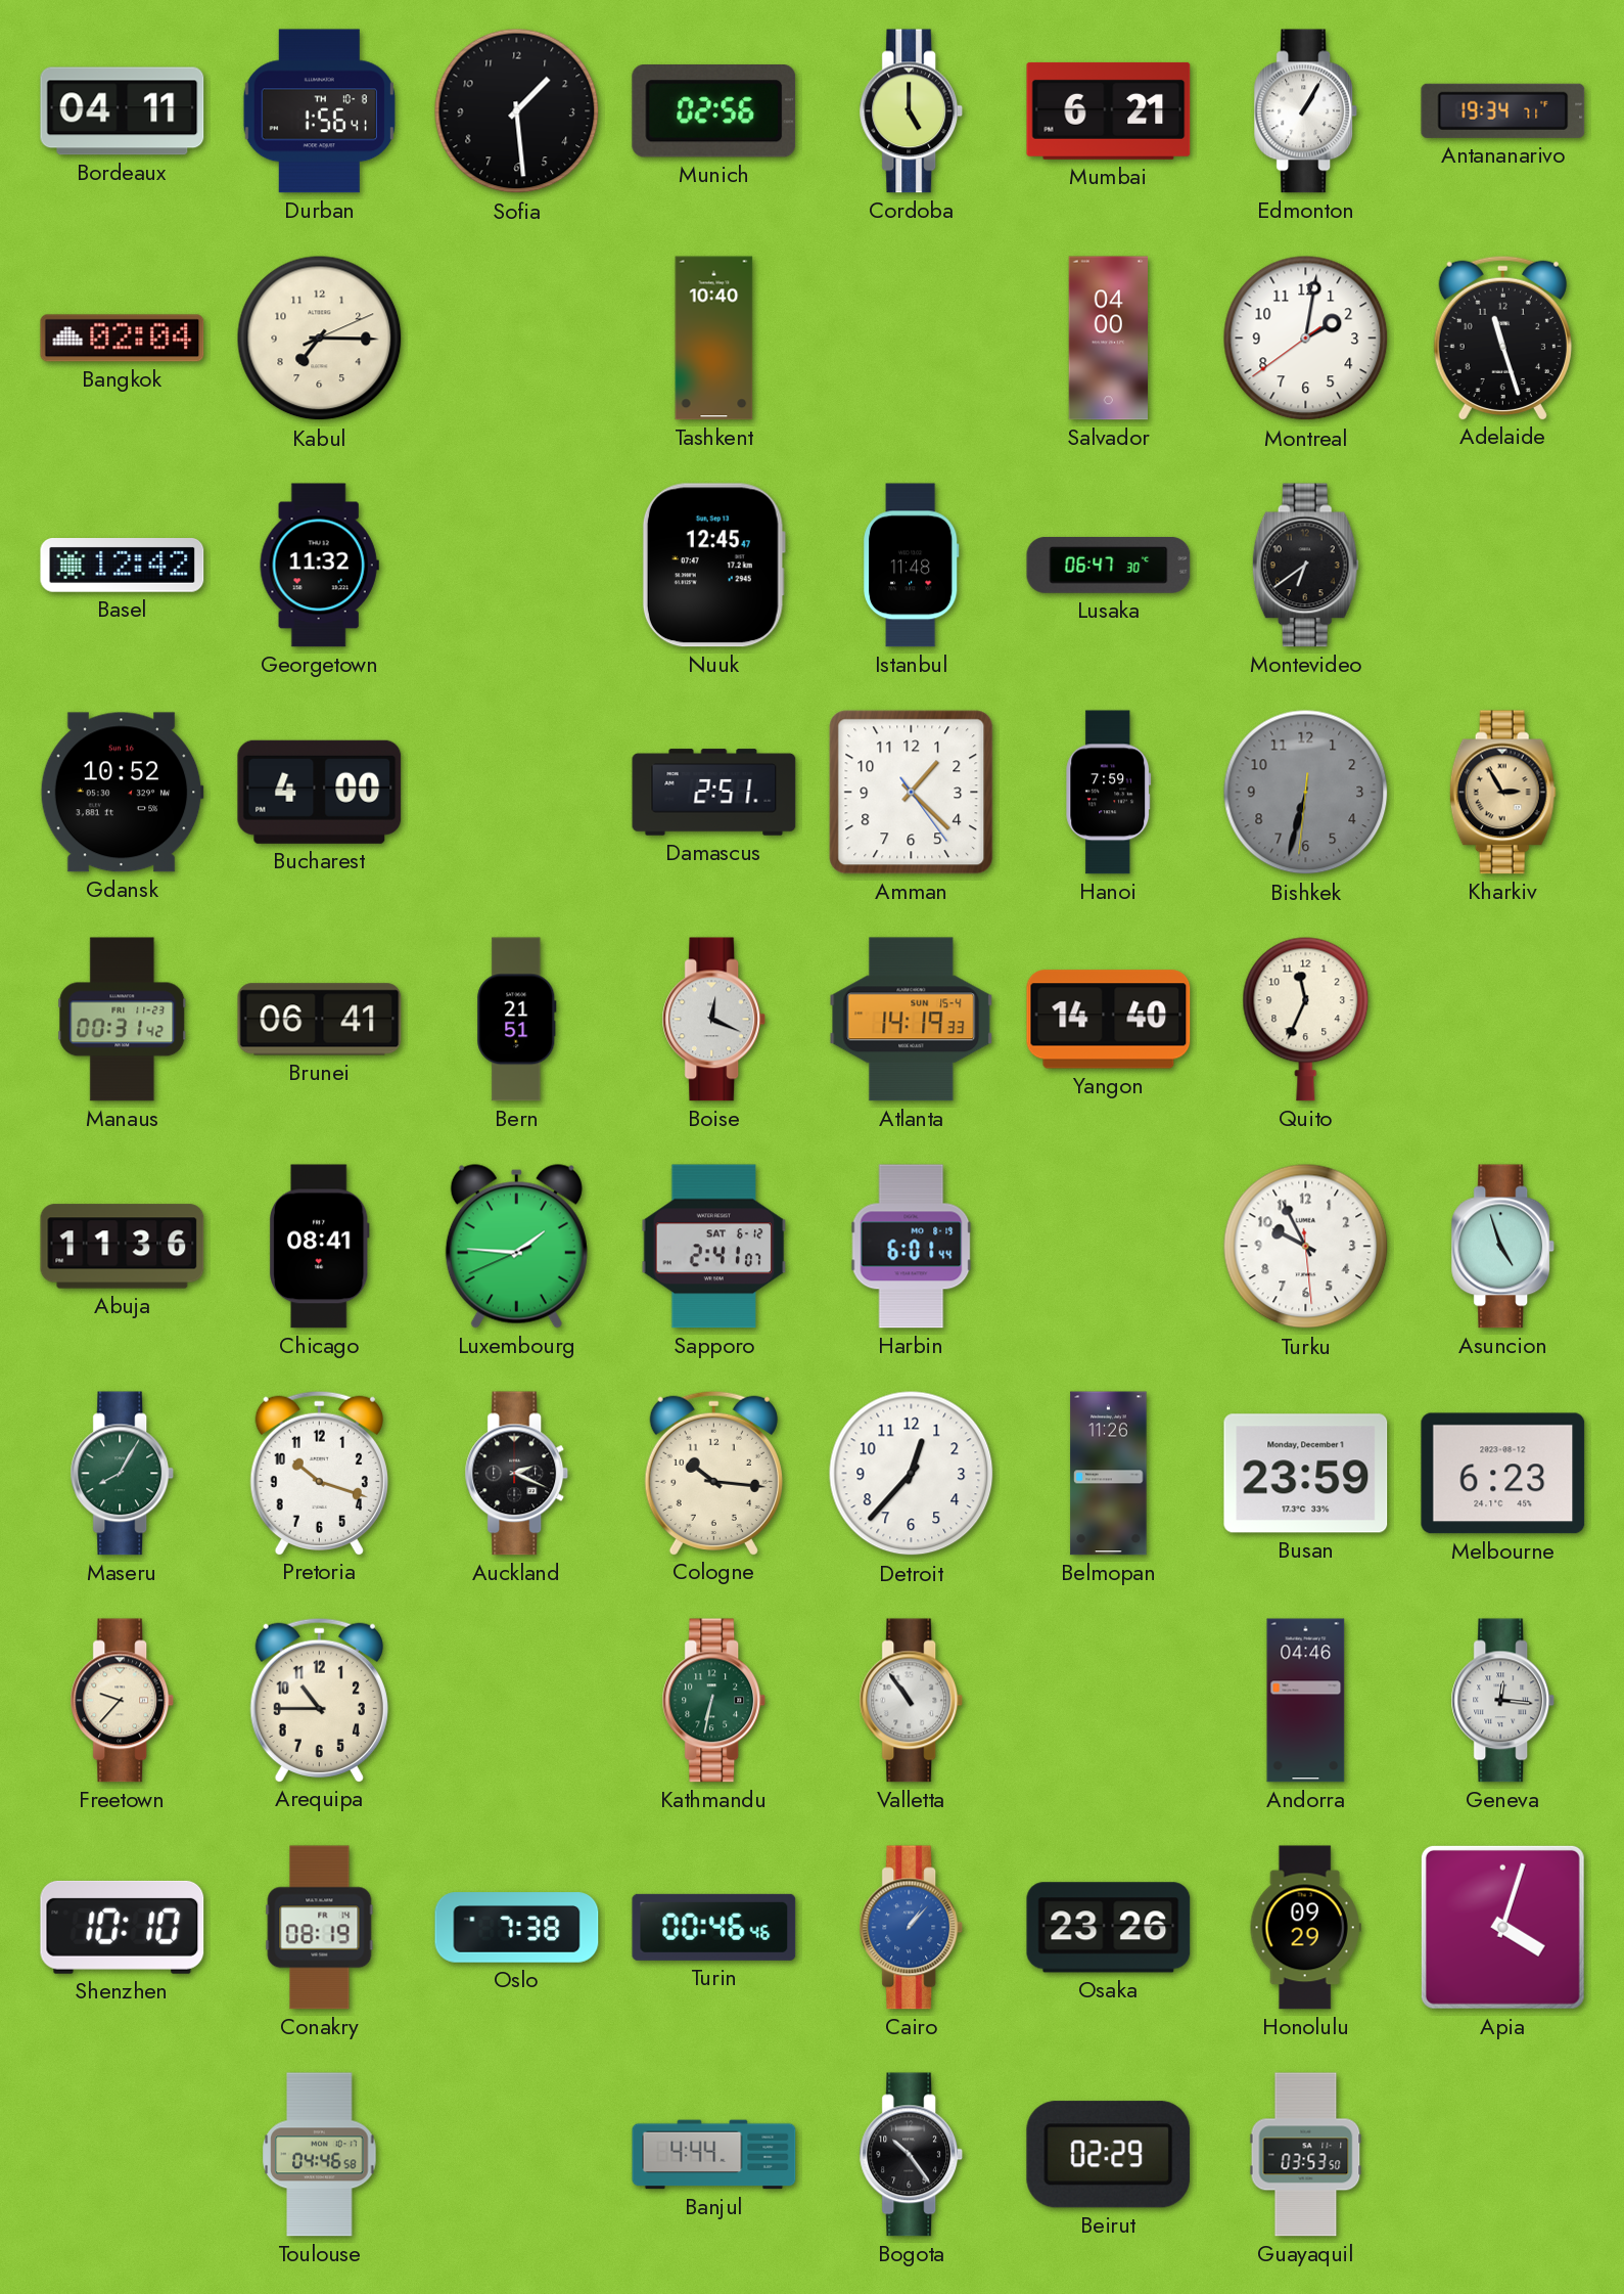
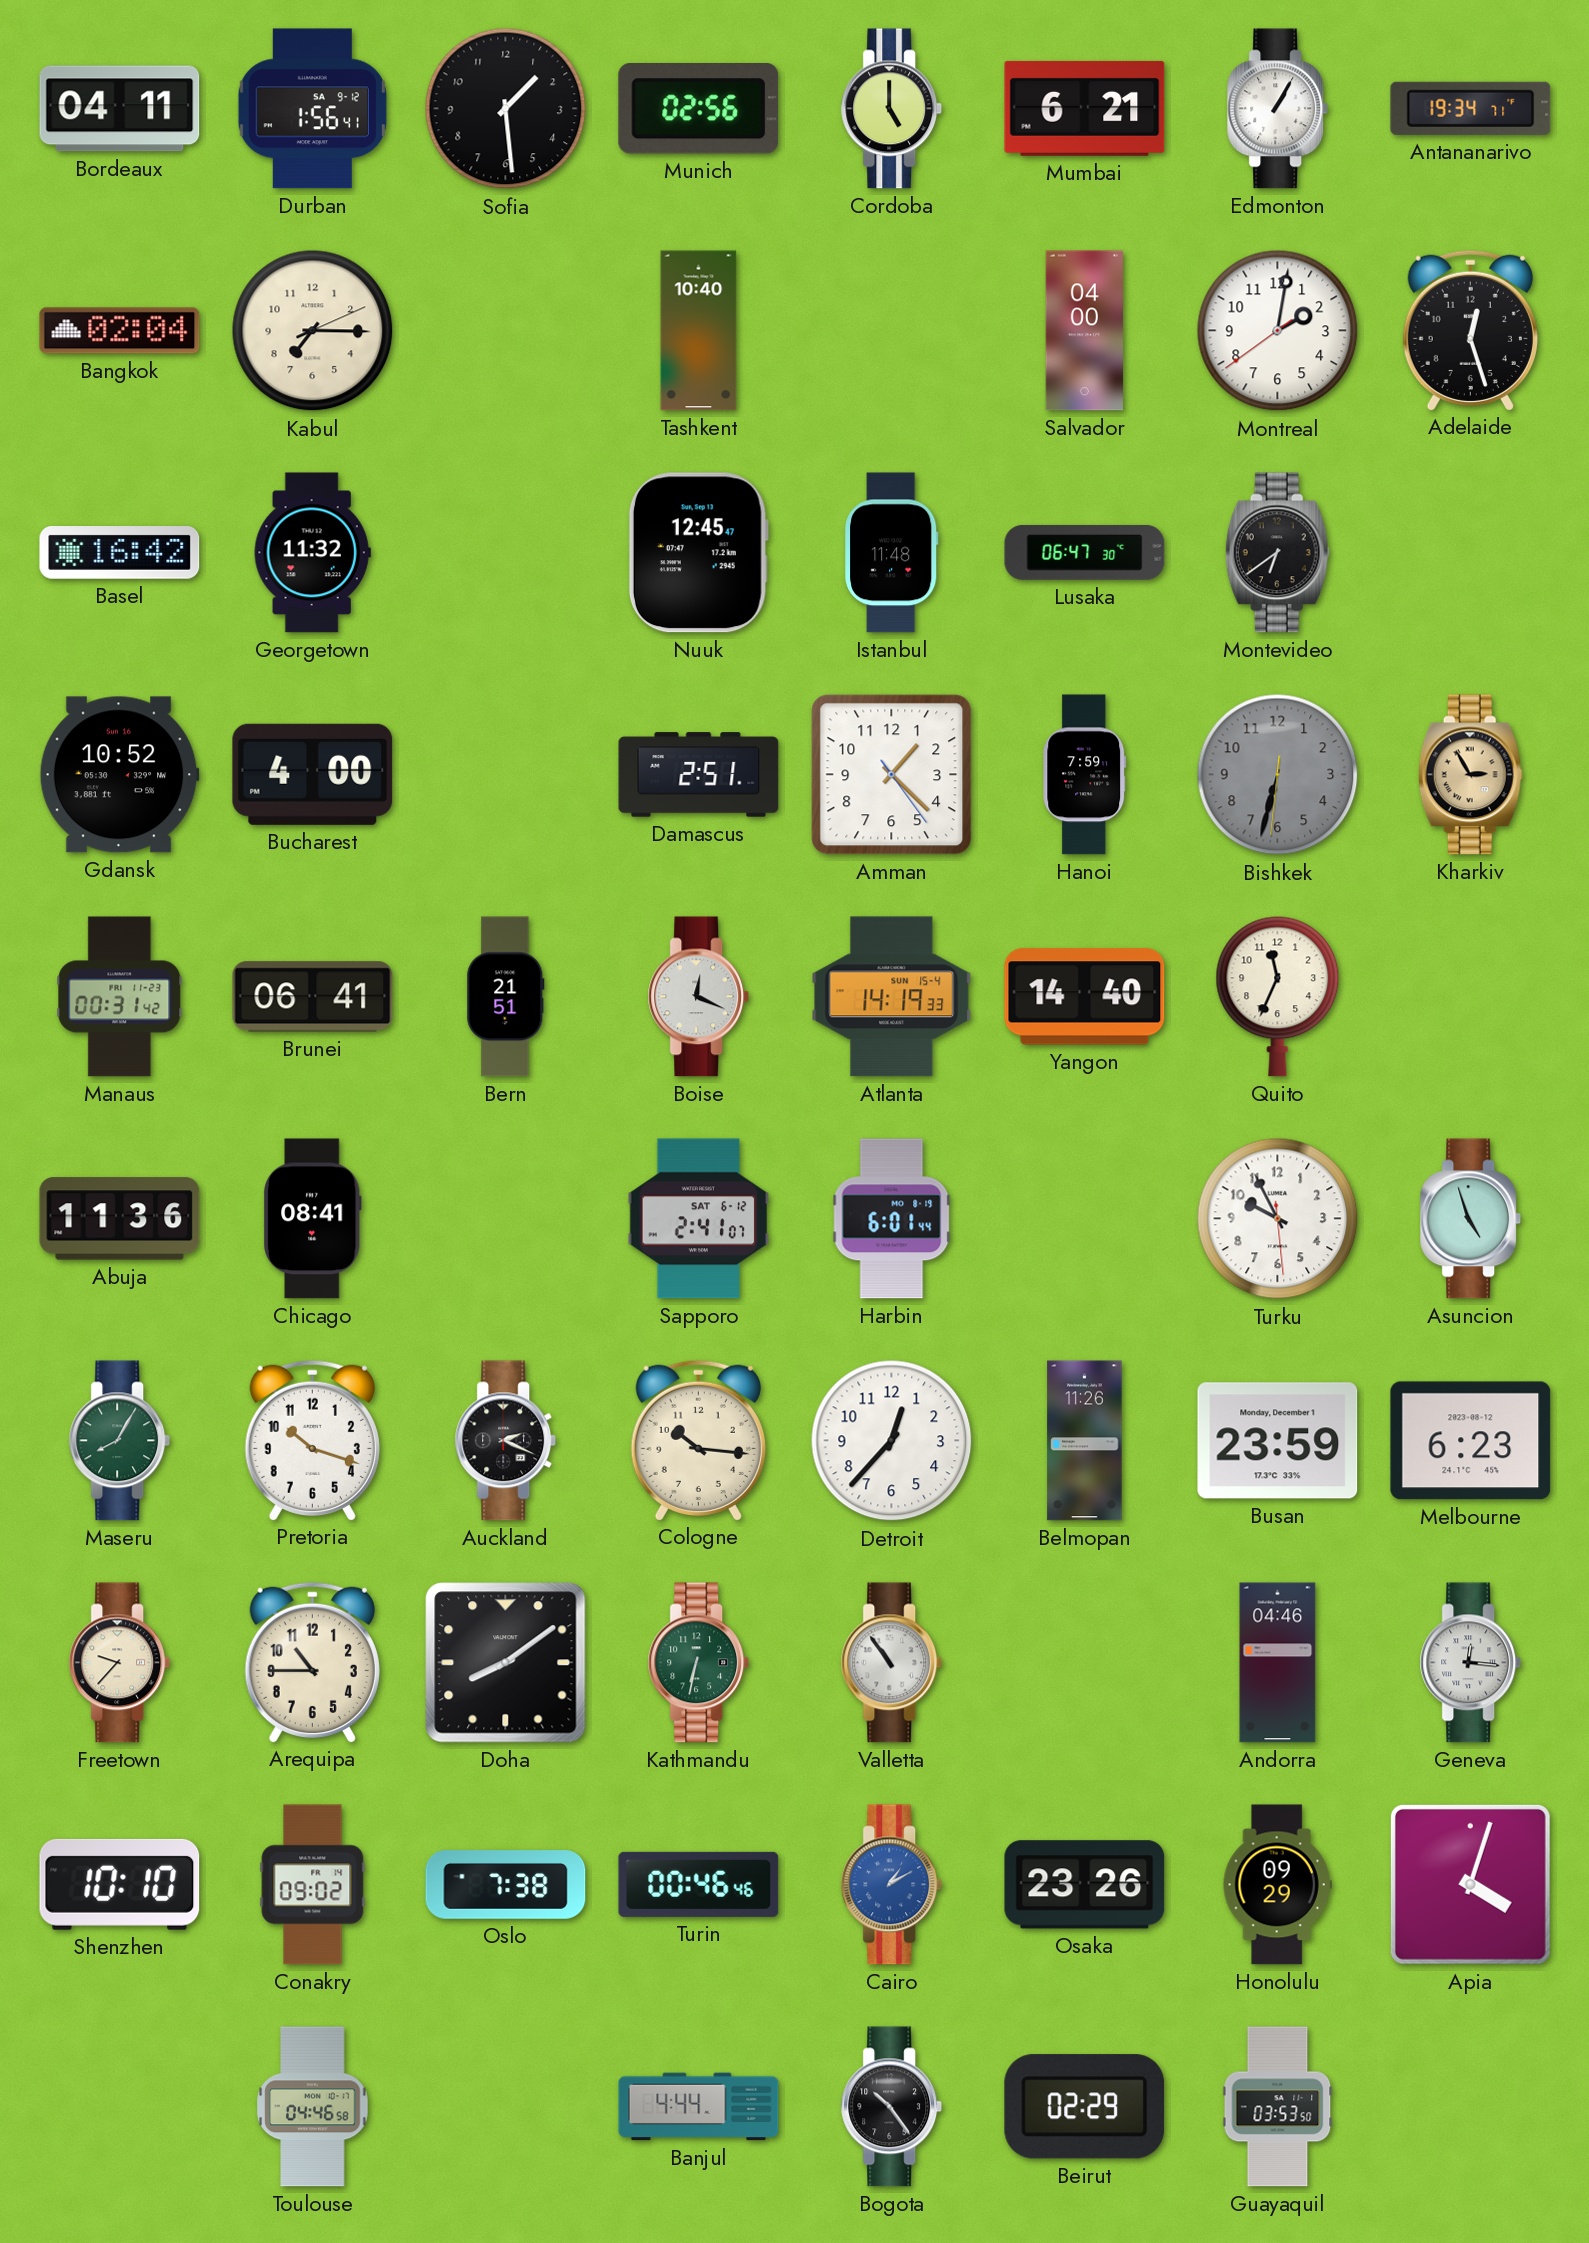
Durban date: TH 10-8 -> SA 9-12 (312, 109)
Adelaide: 11:27 -> 12:27 (1470, 330)
Basel: 12:42 -> 16:42 (120, 553)
Luxembourg: 1:45 -> none (516, 1247)
Doha: none -> 8:09 (506, 1663)
Conakry: 08:19 -> 09:02 (313, 1885)
Cairo: 1:07 -> 1:10 (892, 1885)
